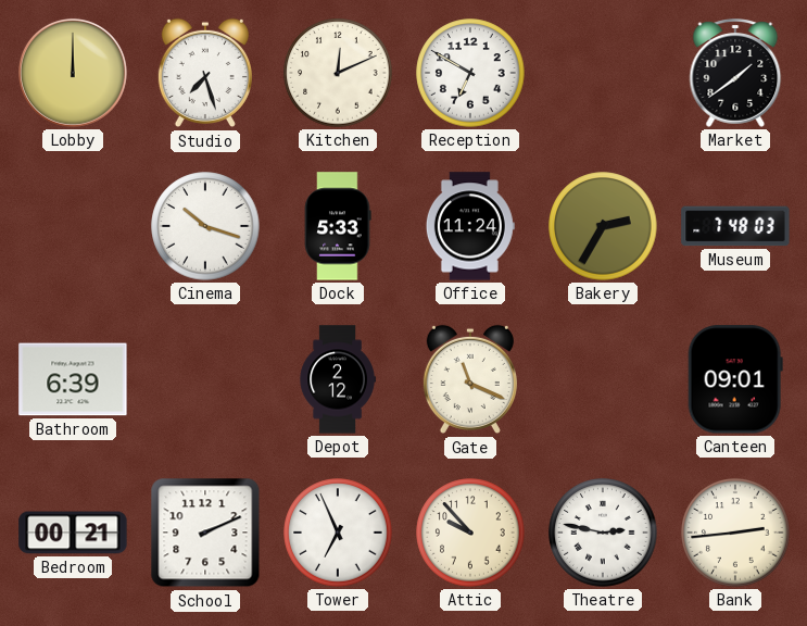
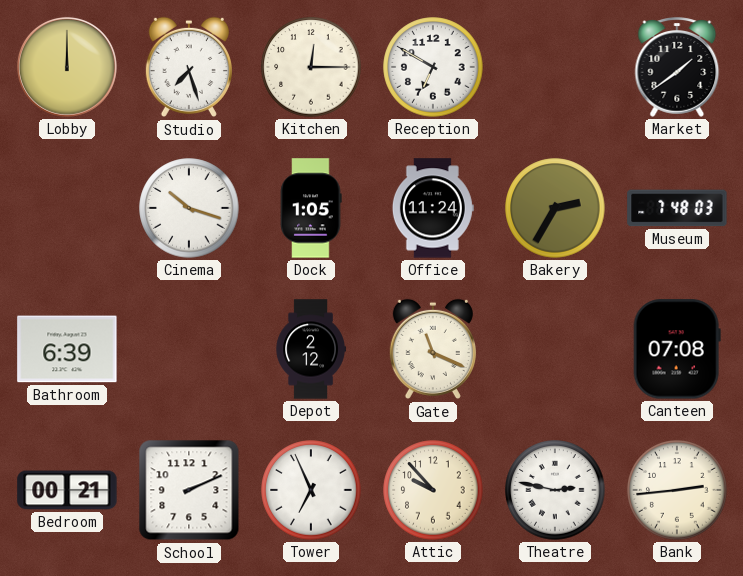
Kitchen: 12:11 -> 12:15 (311, 67)
Dock: 5:33 -> 1:05 (311, 208)
Canteen: 09:01 -> 07:08 (677, 349)
